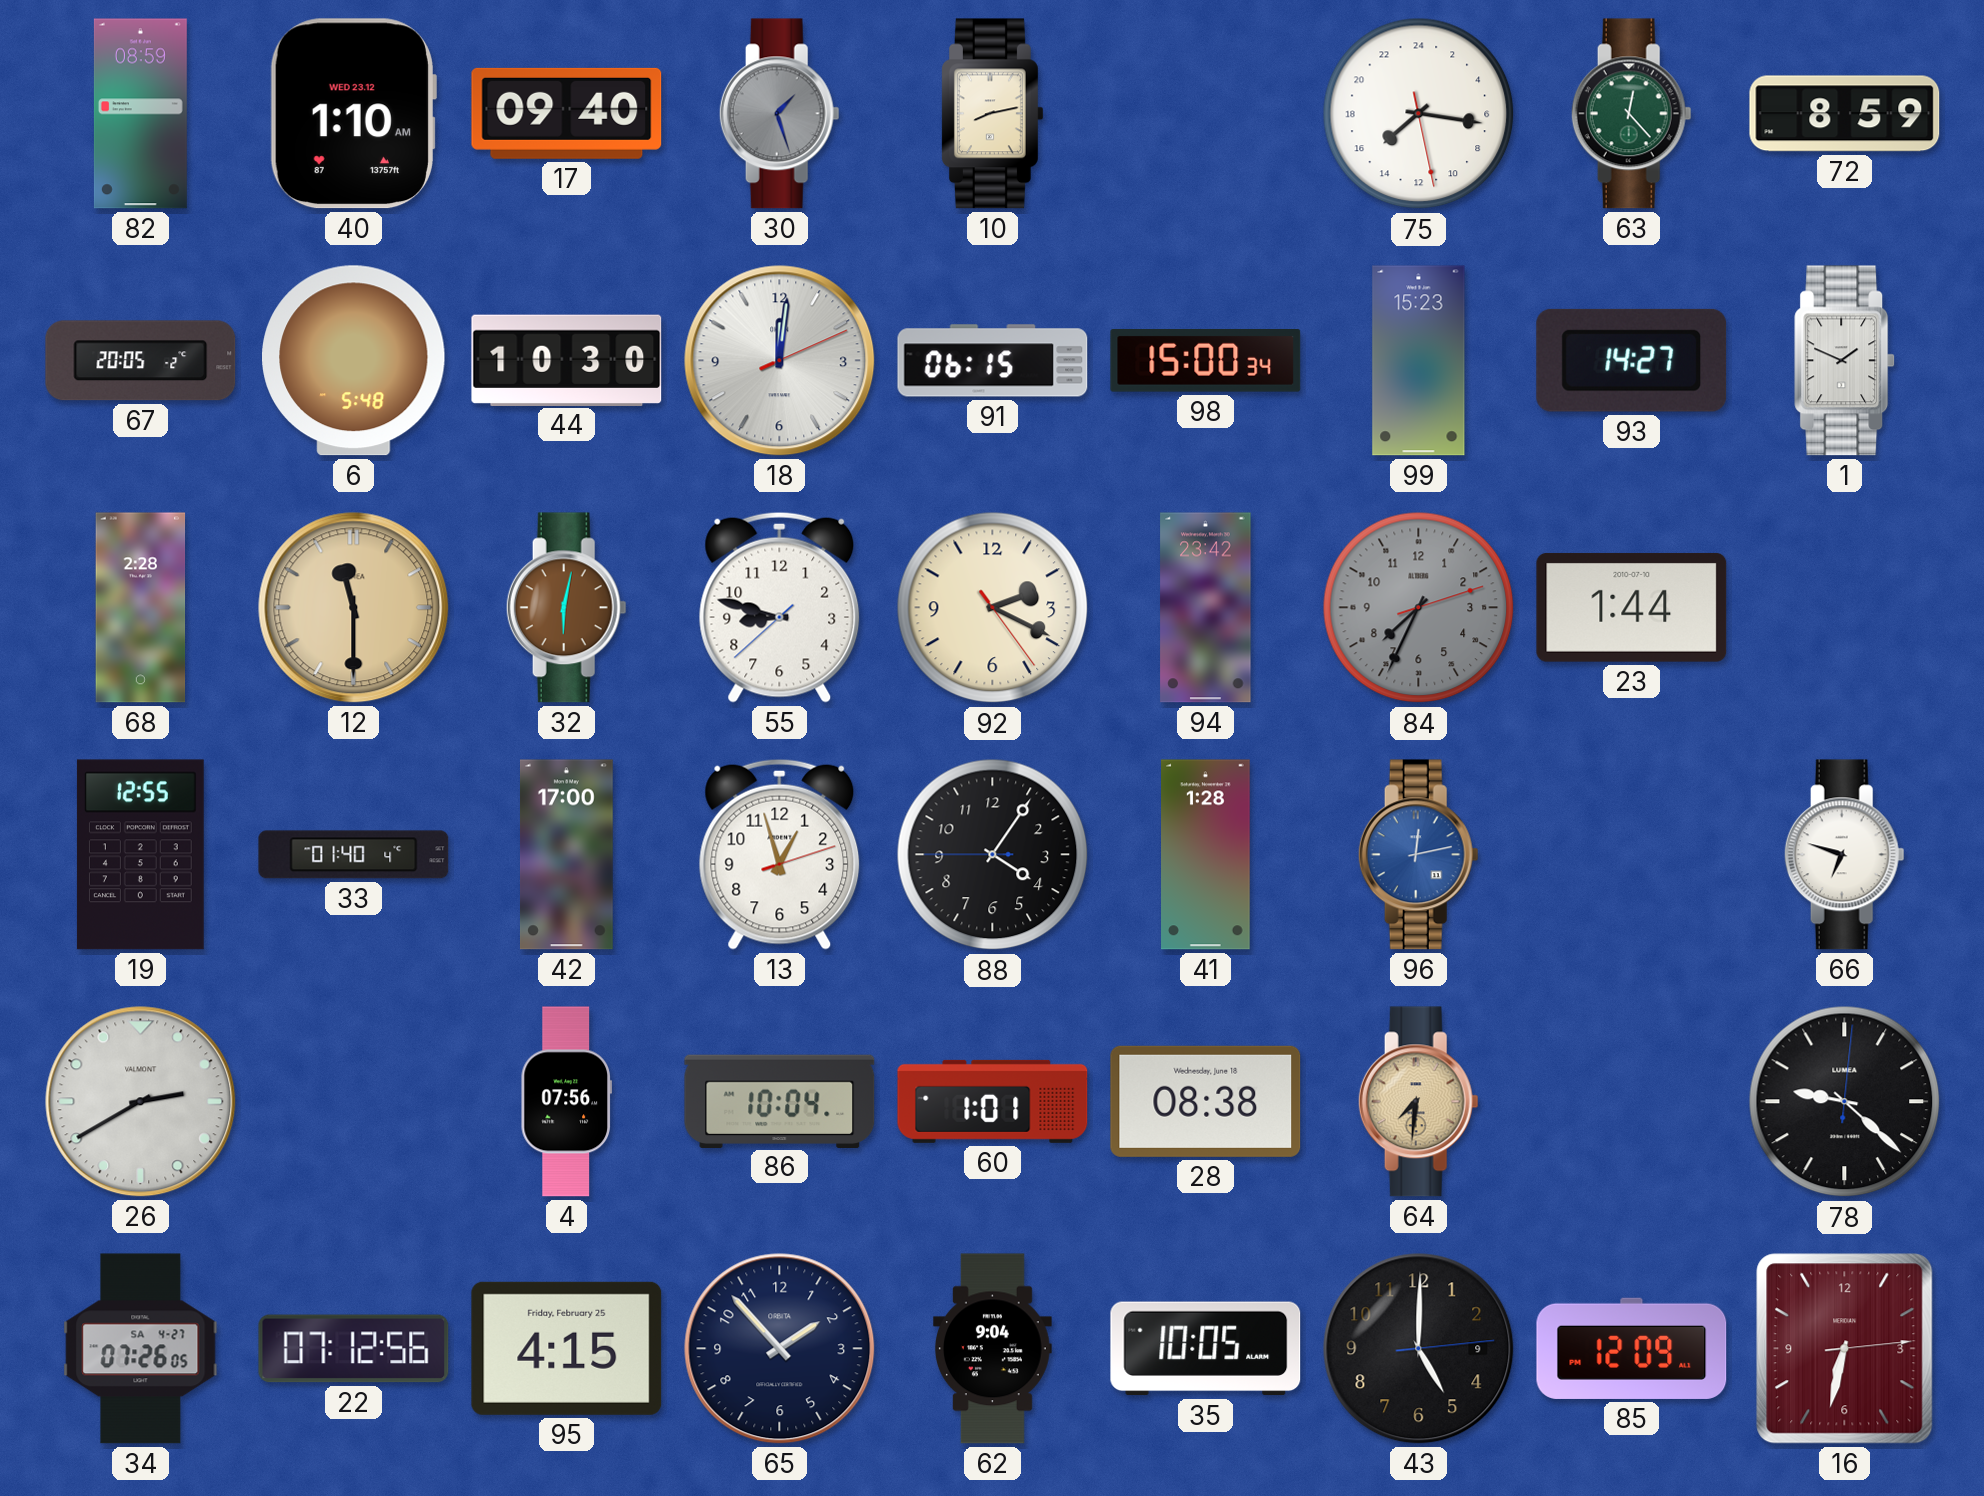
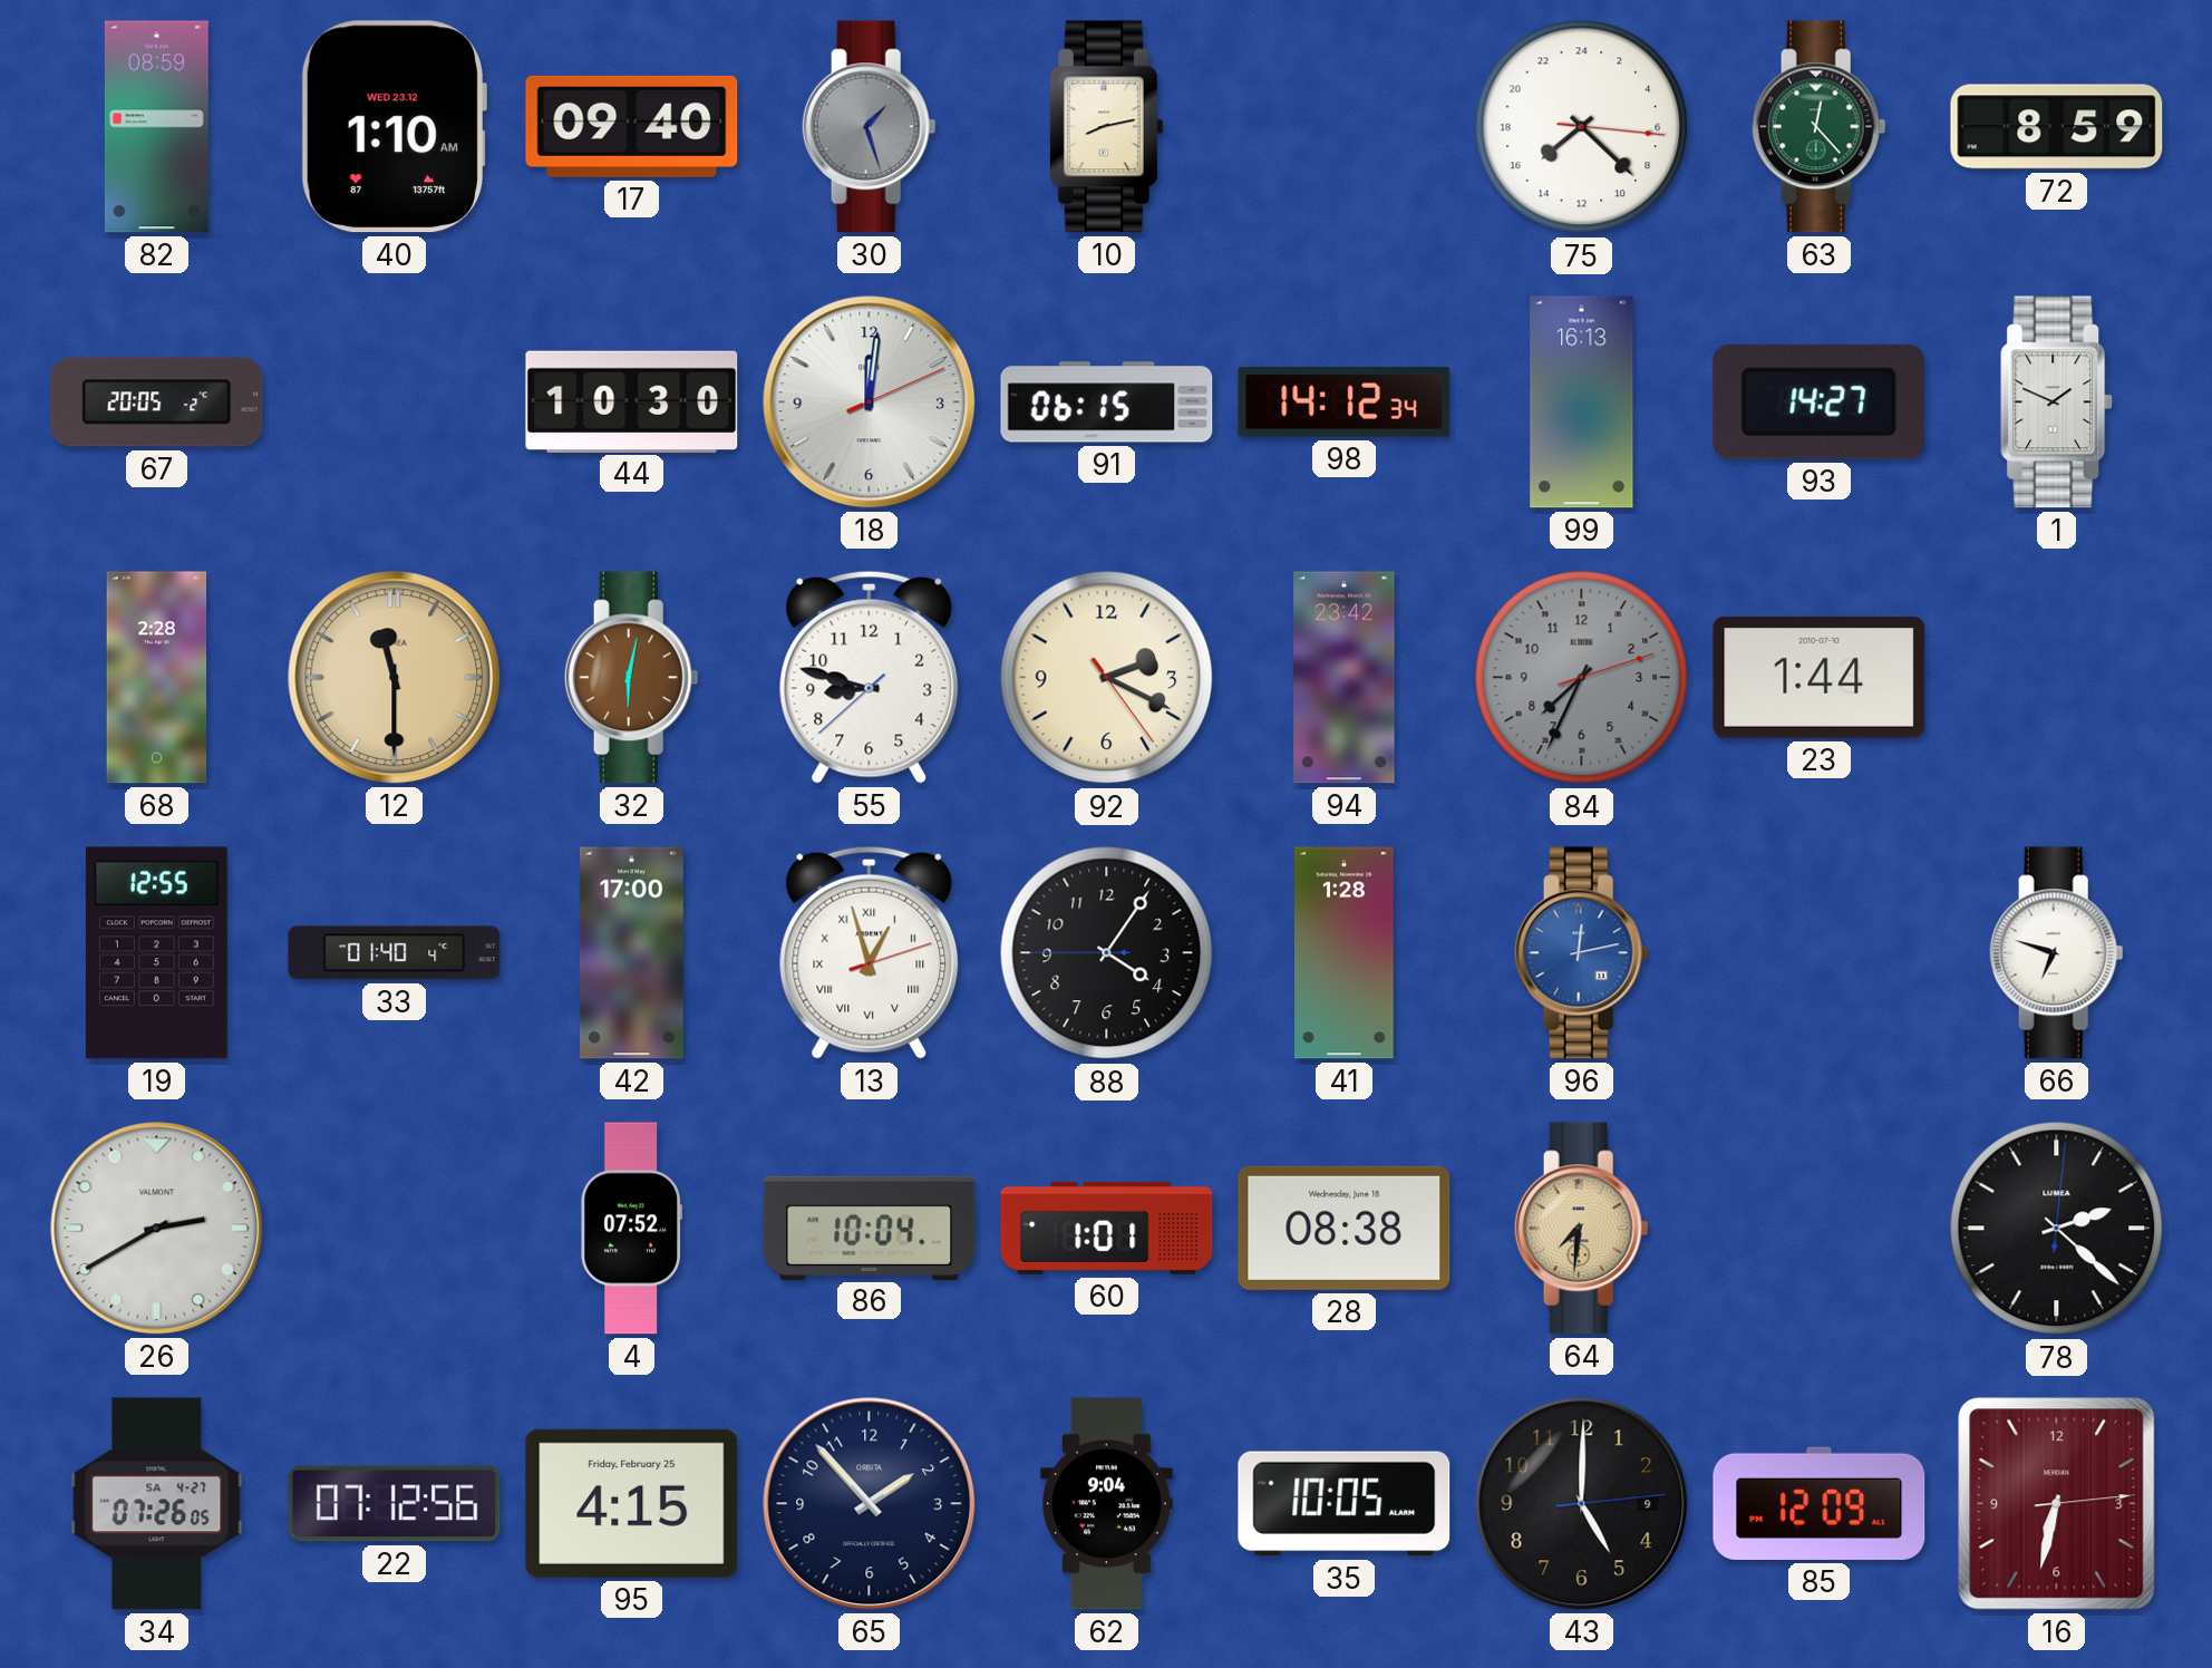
75: 15:16 -> 15:22 (1582, 127)
6: 5:48 -> none (354, 361)
98: 15:00 -> 14:12 (1345, 403)
99: 15:23 -> 16:13 (1582, 403)
13 numerals: Arabic -> Roman (870, 952)
4: 07:56 -> 07:52 (631, 1229)
78: 9:22 -> 2:22 (2057, 1229)
